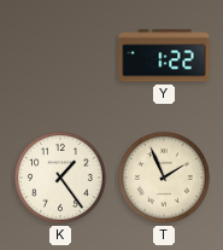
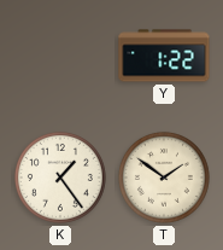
T: 1:56 -> 1:51 (164, 178)
